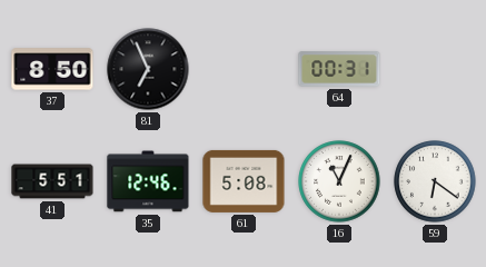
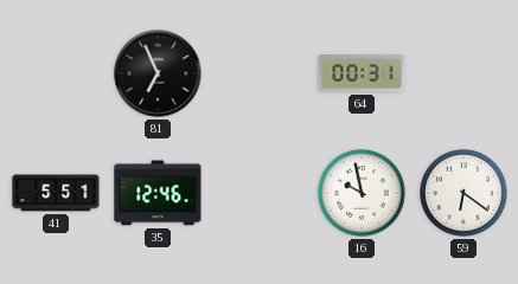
37: 8:50 -> none (52, 69)
61: 5:08 -> none (244, 181)
16: 11:04 -> 9:58 (362, 193)
